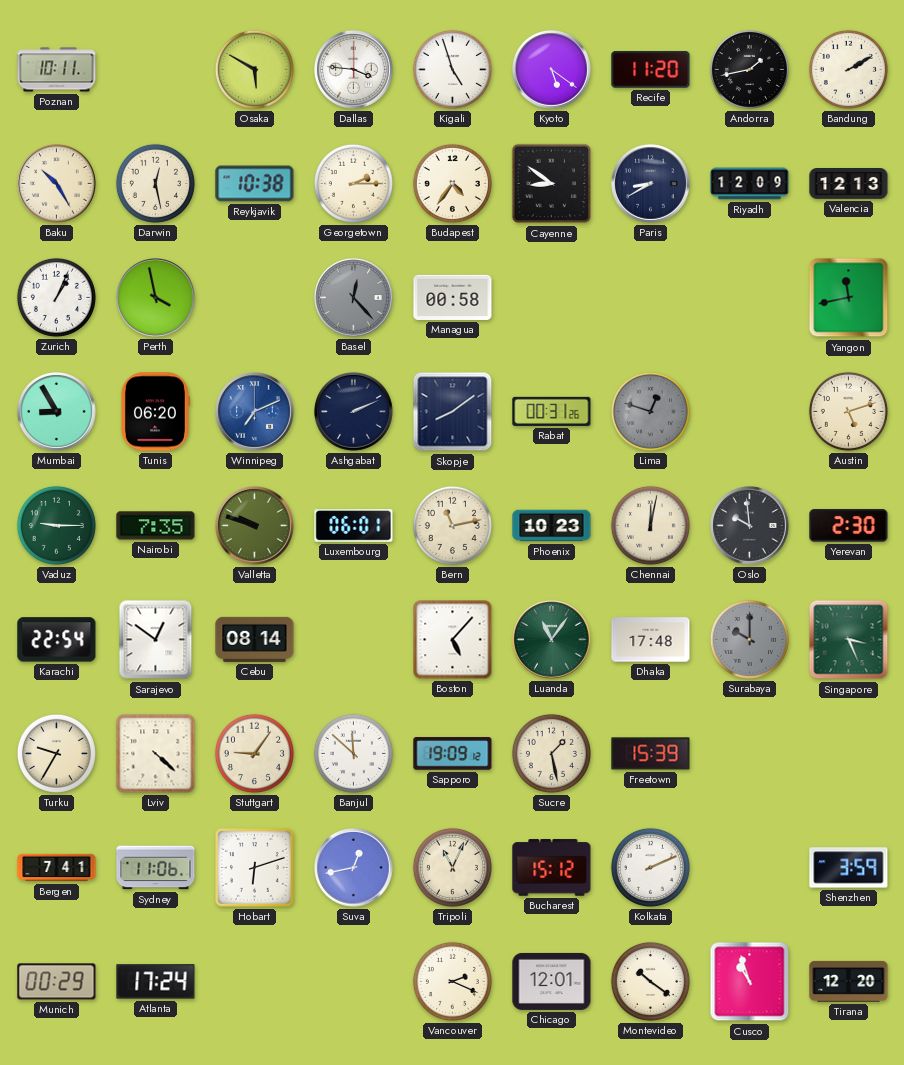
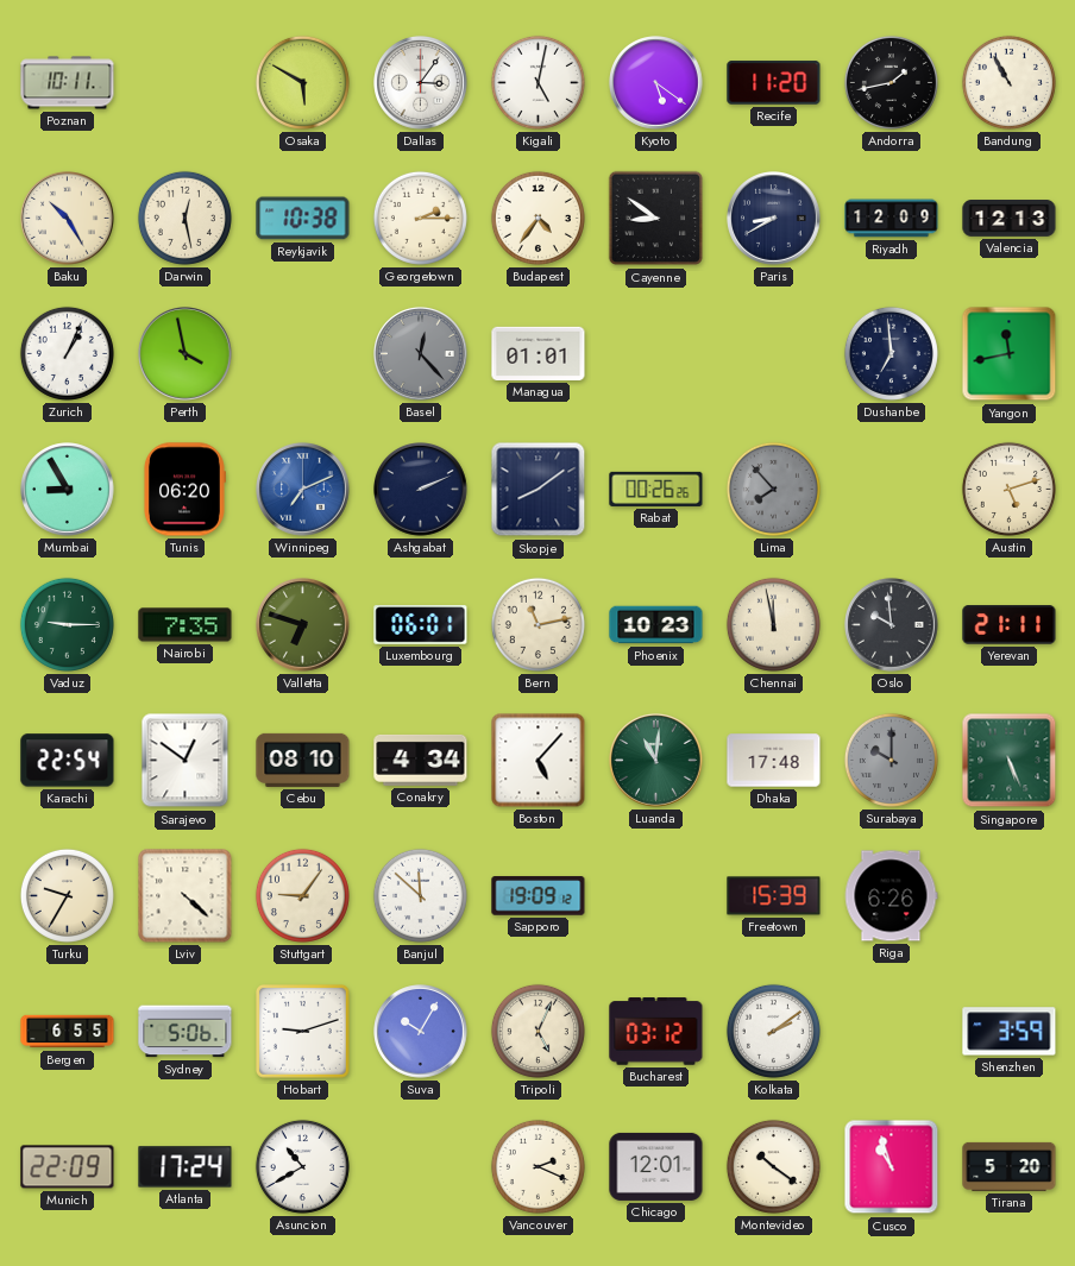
Dallas: 3:46 -> 3:06 (421, 83)
Kigali: 4:57 -> 5:02 (537, 82)
Bandung: 2:10 -> 10:55 (1008, 82)
Managua: 00:58 -> 01:01 (539, 353)
Dushanbe: none -> 6:59 (891, 353)
Rabat: 00:31 -> 00:26 (656, 489)
Lima: 12:48 -> 7:53 (773, 489)
Valletta: 9:48 -> 6:48 (303, 625)
Chennai: 12:02 -> 11:58 (773, 624)
Yerevan: 2:30 -> 21:11 (1010, 625)
Cebu: 08:14 -> 08:10 (303, 760)
Conakry: none -> 4:34 (421, 760)
Luanda: 11:06 -> 11:01 (656, 761)
Singapore: 3:26 -> 5:26 (1010, 761)
Sucre: 1:28 -> none (551, 753)
Riga: none -> 6:26 (891, 896)
Bergen: 7:41 -> 6:55 (68, 1032)
Sydney: 11:06 -> 5:06 (186, 1032)
Hobart: 6:12 -> 9:12 (303, 1032)
Suva: 12:43 -> 10:05 (421, 1032)
Tripoli: 11:04 -> 5:04 (537, 1031)
Bucharest: 15:12 -> 03:12 (656, 1032)
Kolkata: 2:11 -> 2:09 (773, 1031)
Munich: 00:29 -> 22:09 (68, 1167)
Asuncion: none -> 10:40 (302, 1166)
Tirana: 12:20 -> 5:20 (1010, 1166)
